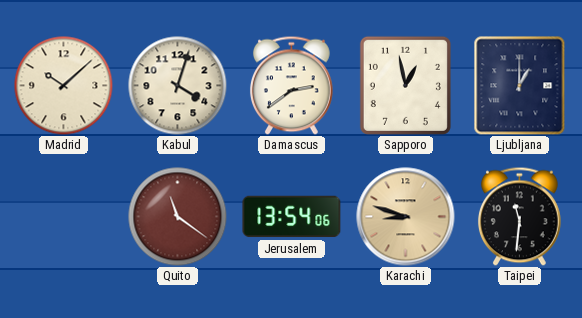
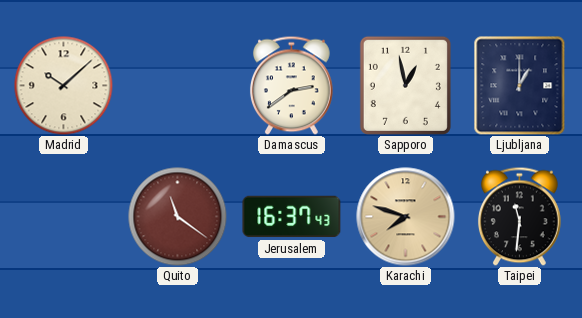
Kabul: 4:03 -> none (178, 86)
Jerusalem: 13:54 -> 16:37 (292, 217)
Karachi: 8:48 -> 7:48 (406, 217)
